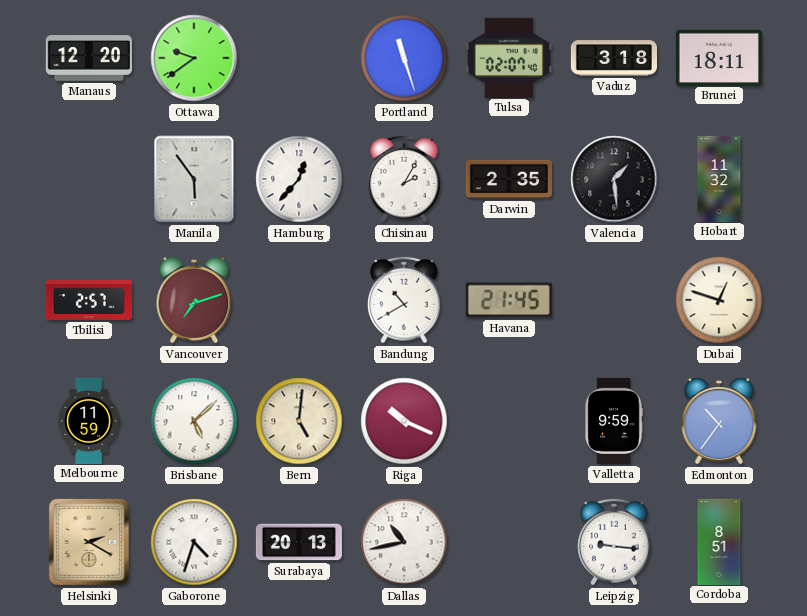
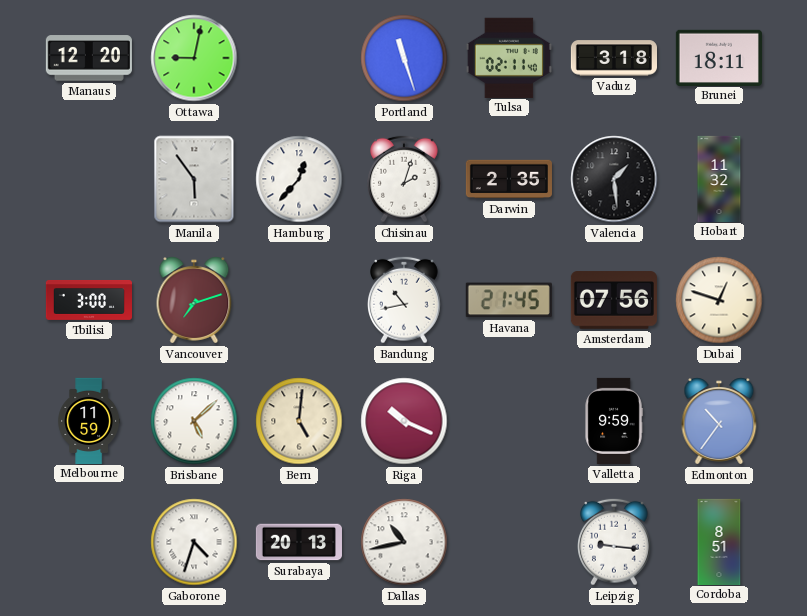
Ottawa: 9:39 -> 9:02 (194, 58)
Tulsa: 02:07 -> 02:11 (509, 57)
Chisinau: 2:05 -> 2:03 (405, 179)
Tbilisi: 2:57 -> 3:00 (88, 300)
Bandung: 10:40 -> 10:43 (405, 300)
Amsterdam: none -> 07:56 (614, 300)
Helsinki: 2:20 -> none (89, 542)
